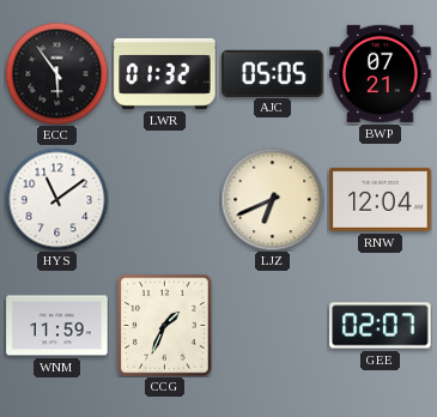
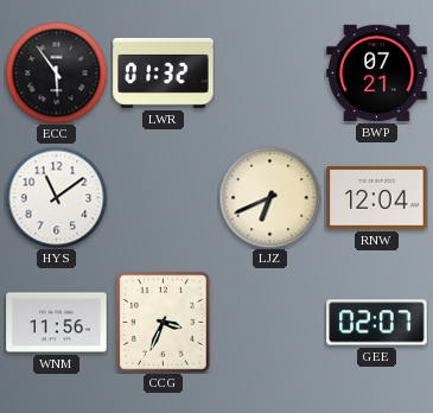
AJC: 05:05 -> none (273, 73)
WNM: 11:59 -> 11:56 (57, 323)
CCG: 1:34 -> 3:34 (164, 323)
